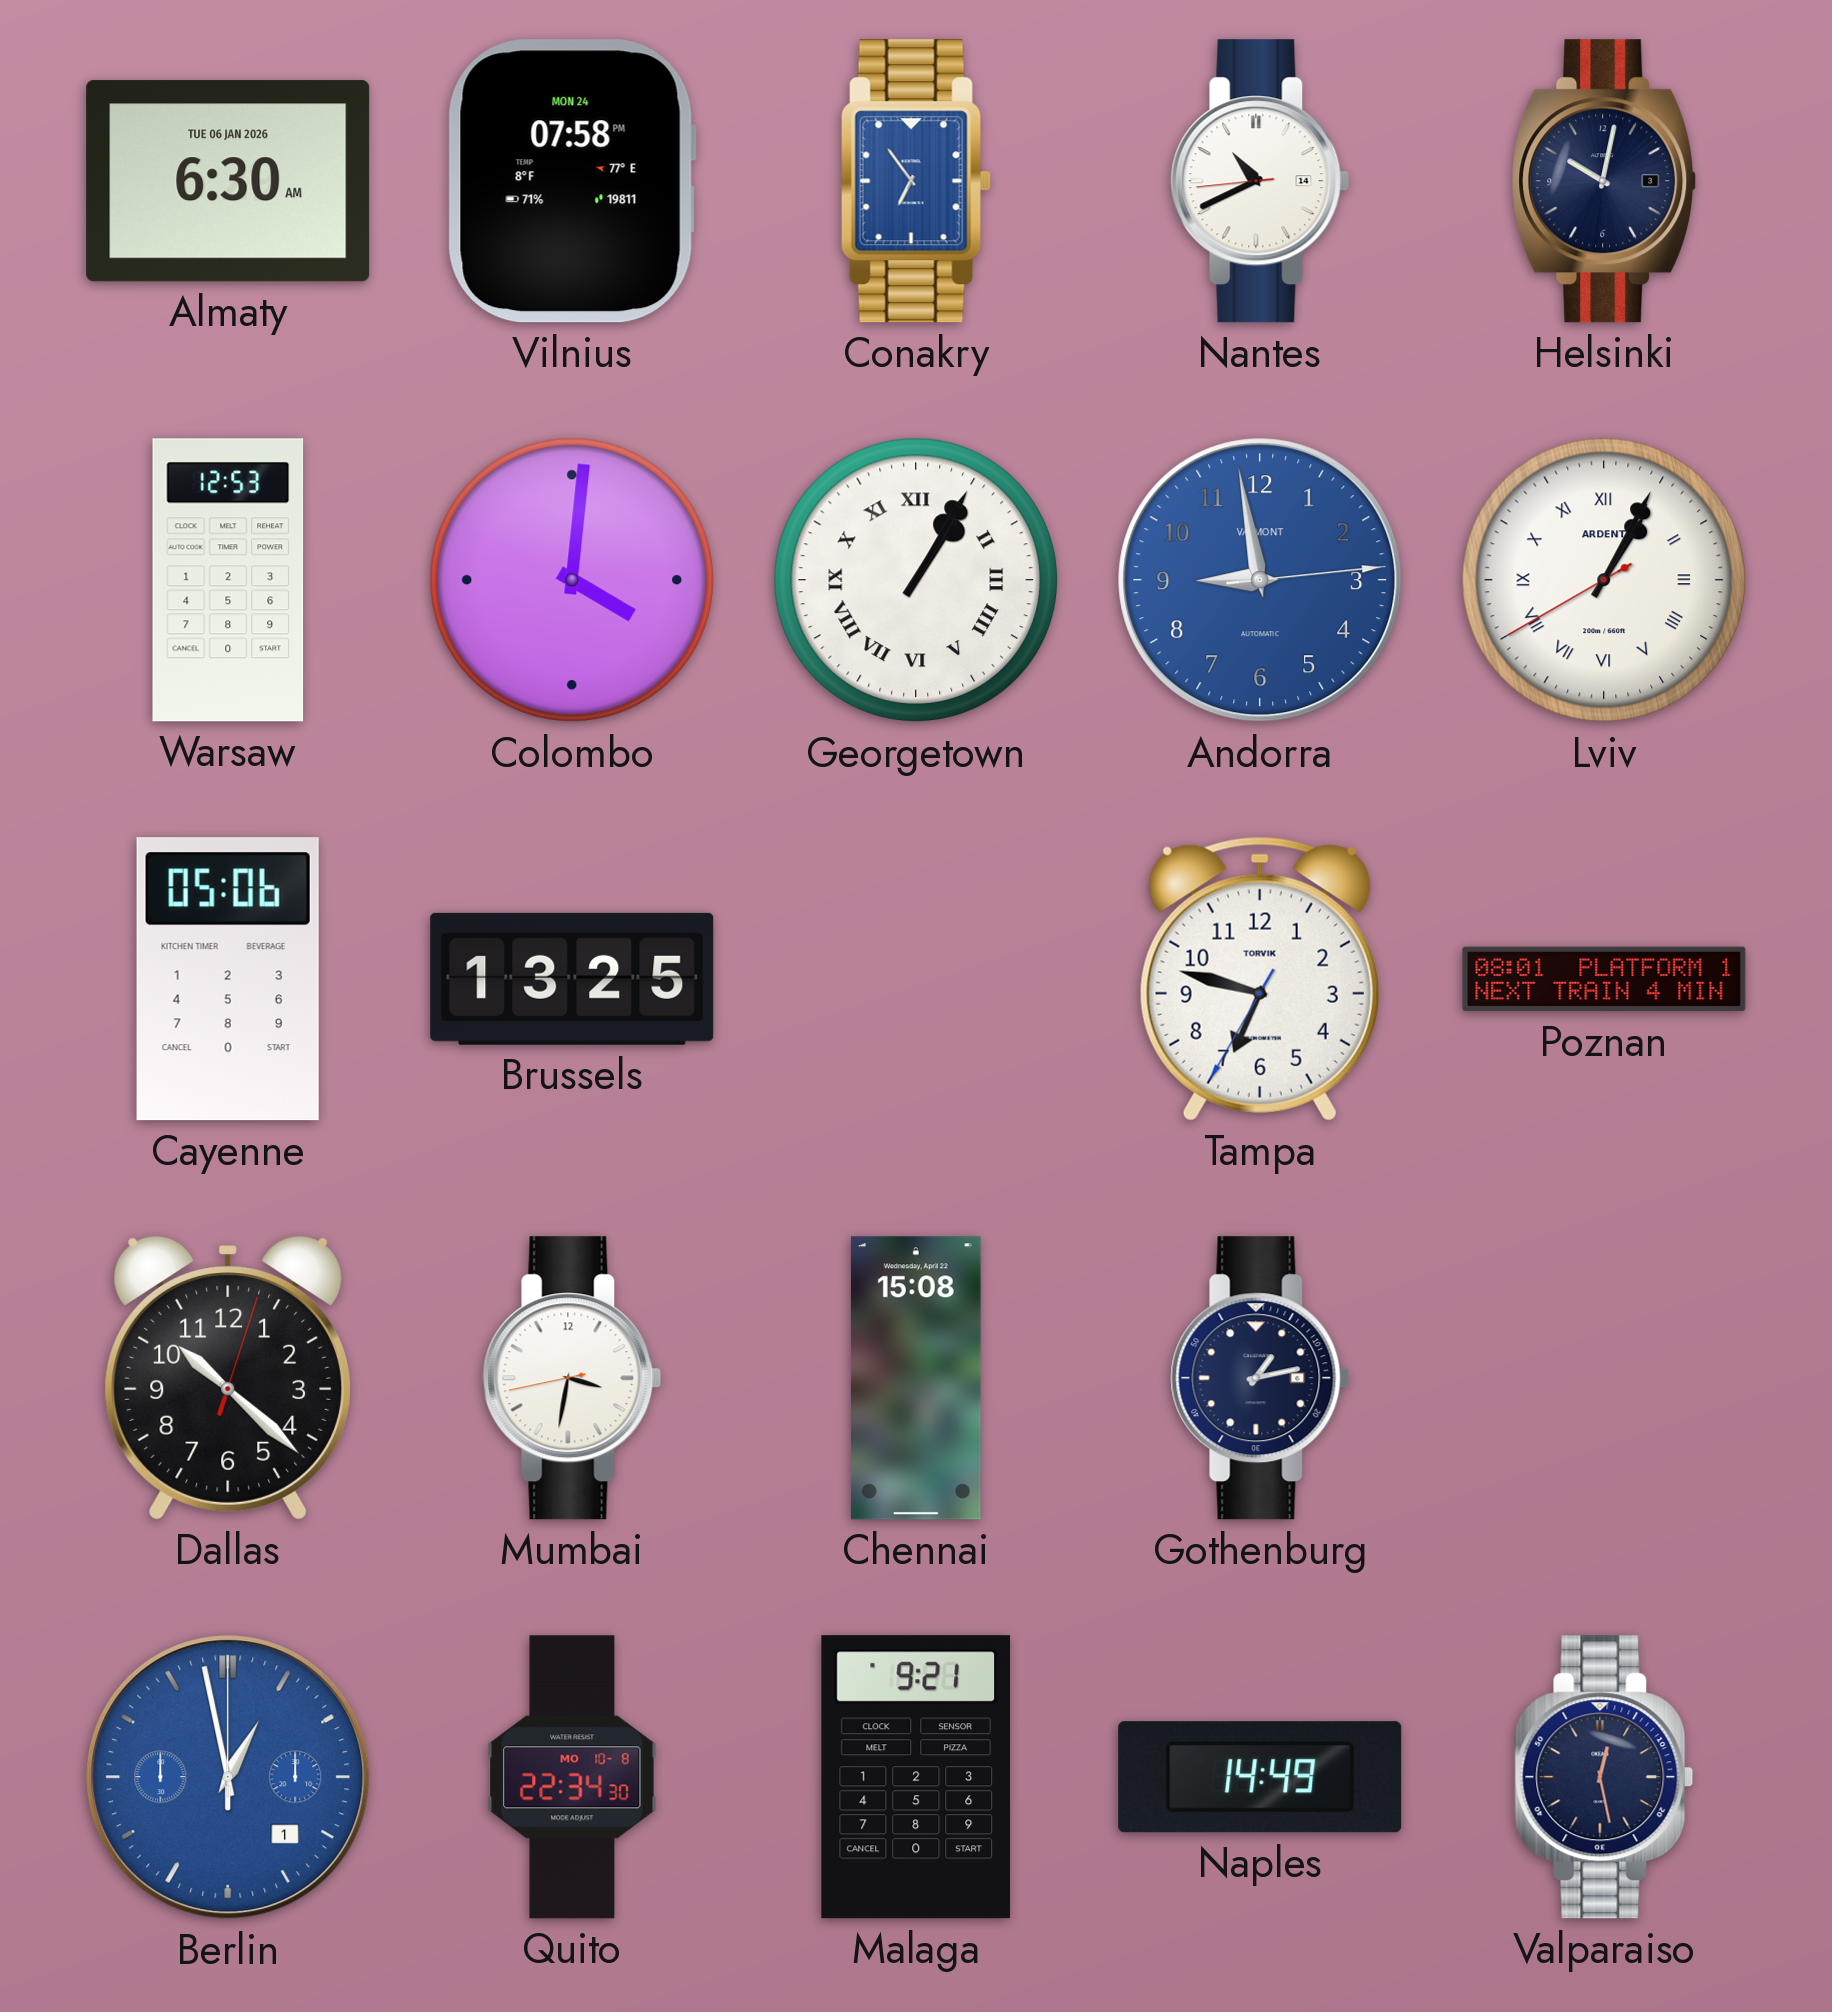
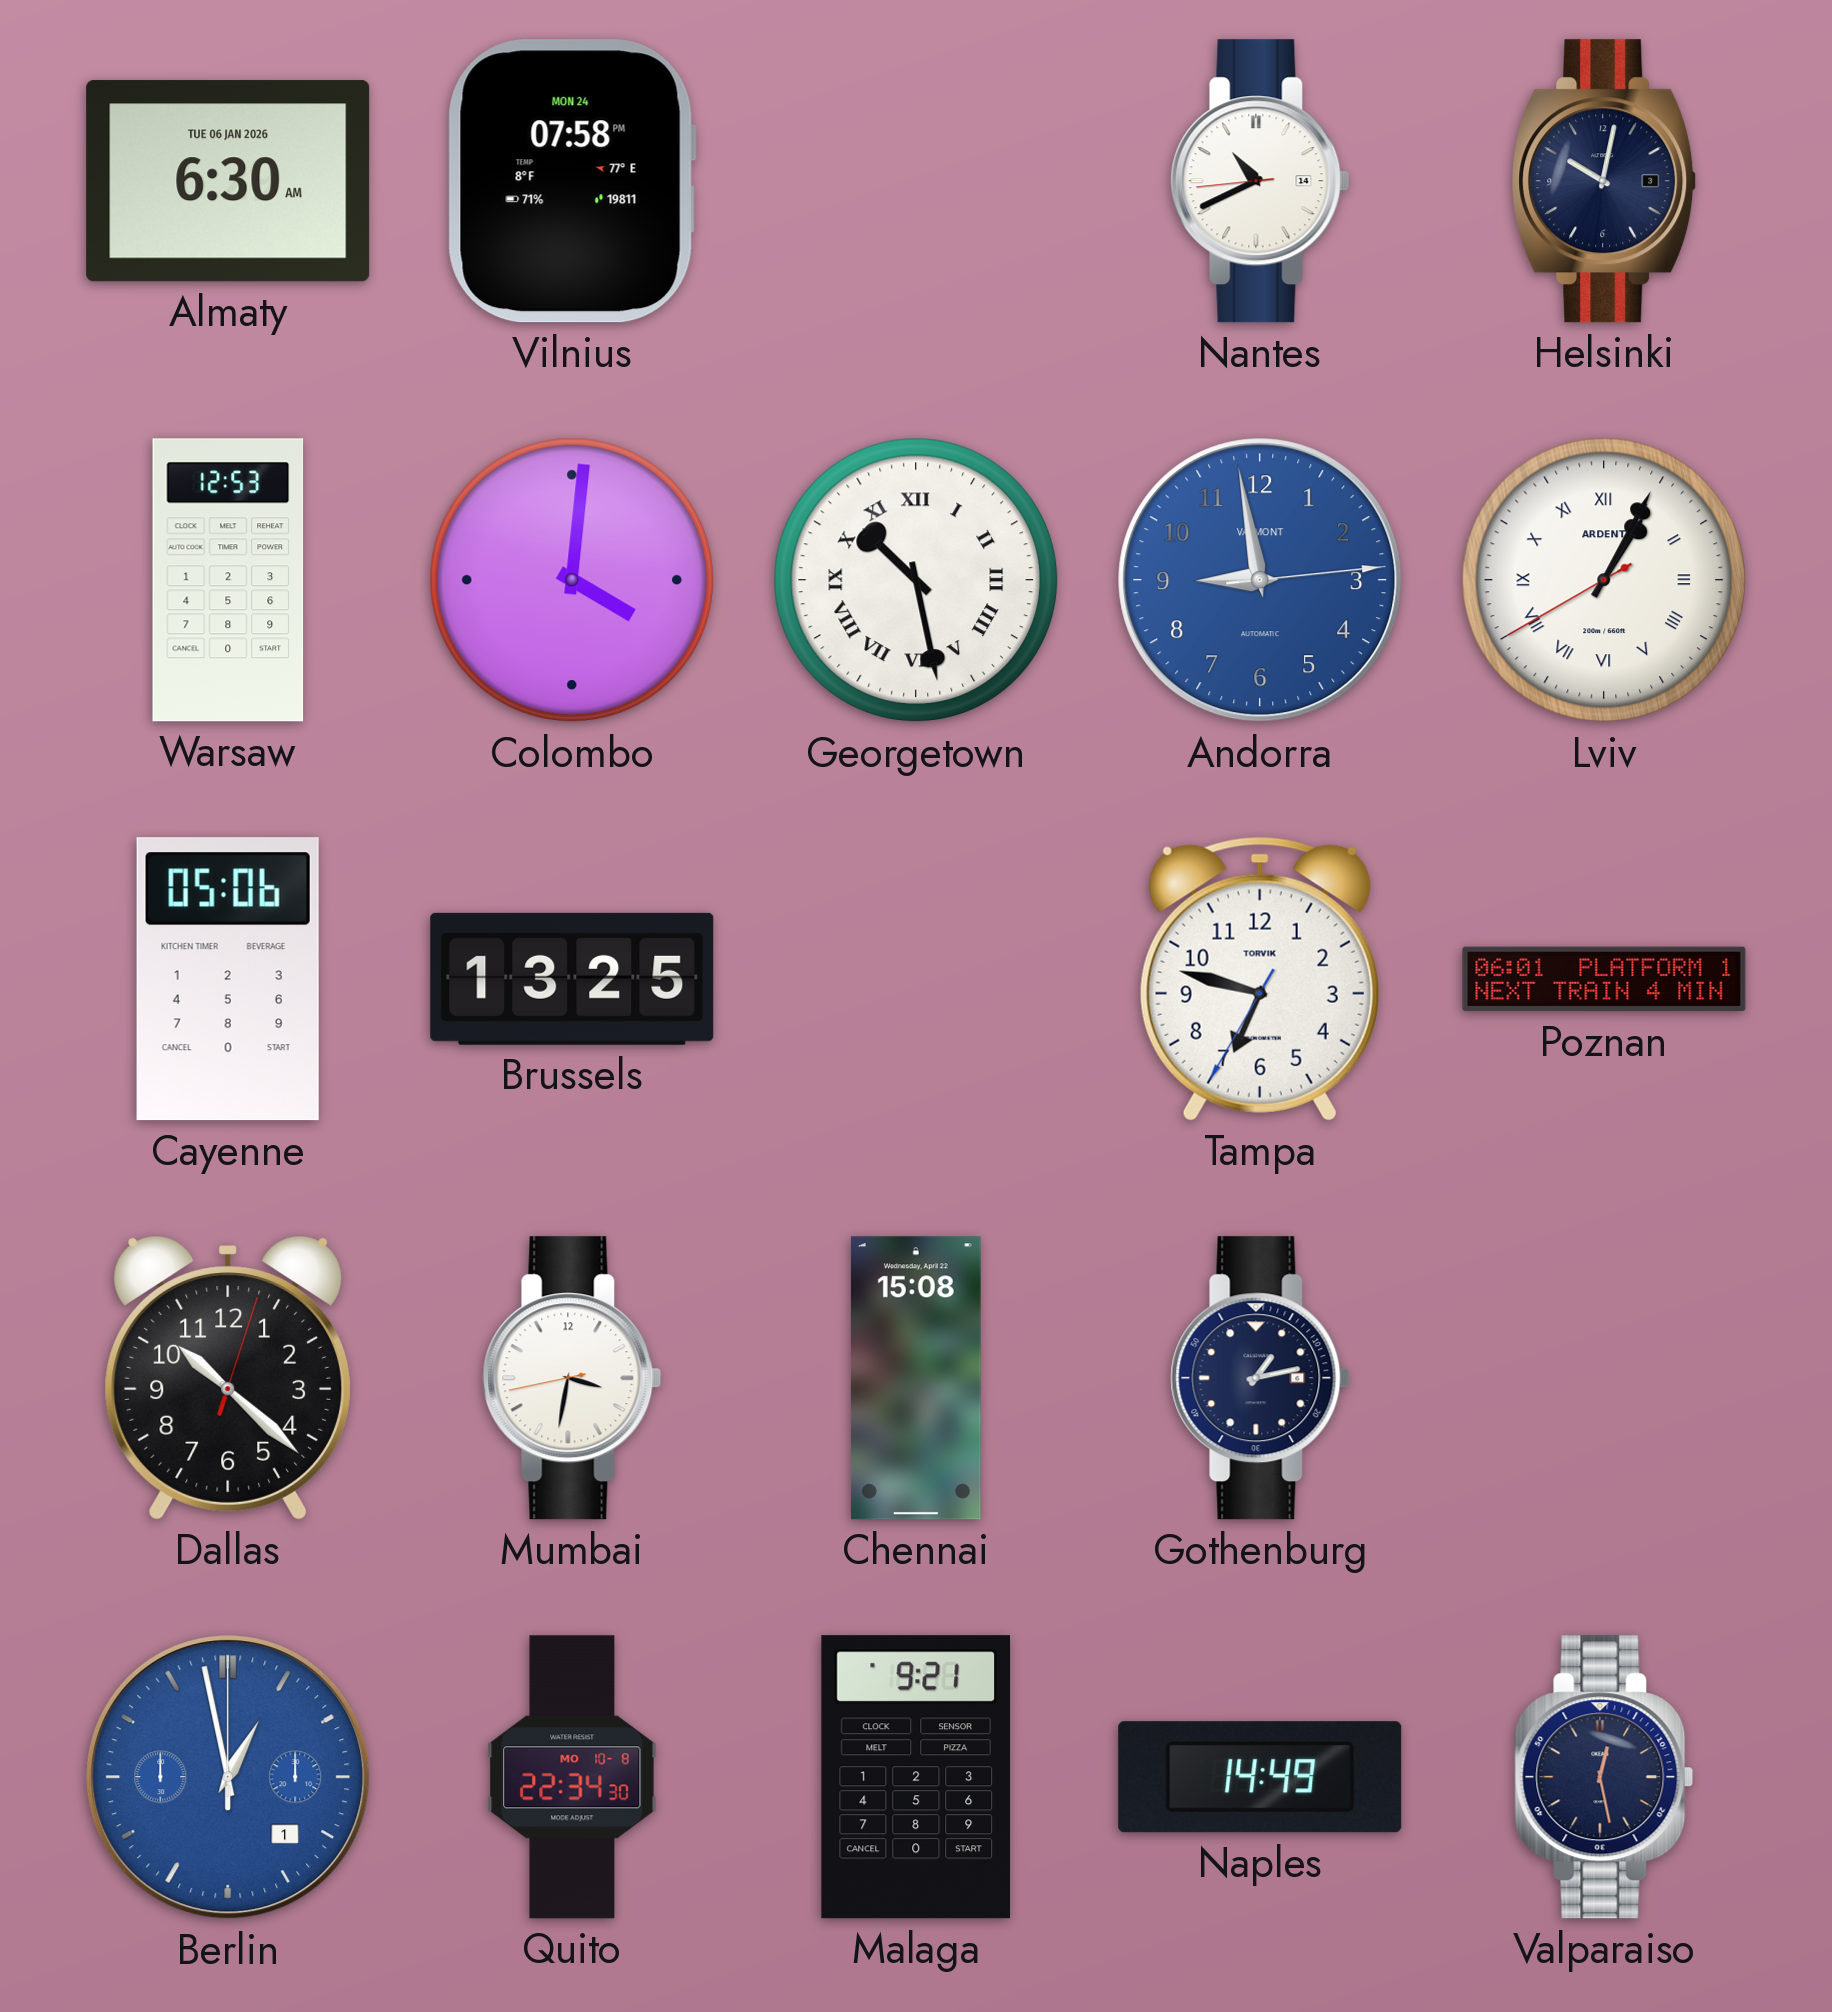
Conakry: 6:54 -> none (916, 181)
Georgetown: 1:05 -> 10:28 (916, 580)
Poznan: 08:01 -> 06:01 (1604, 979)
